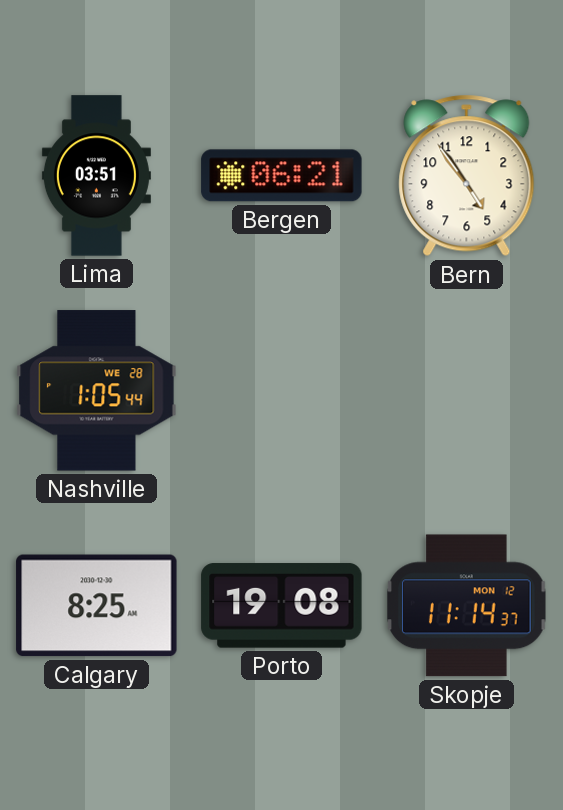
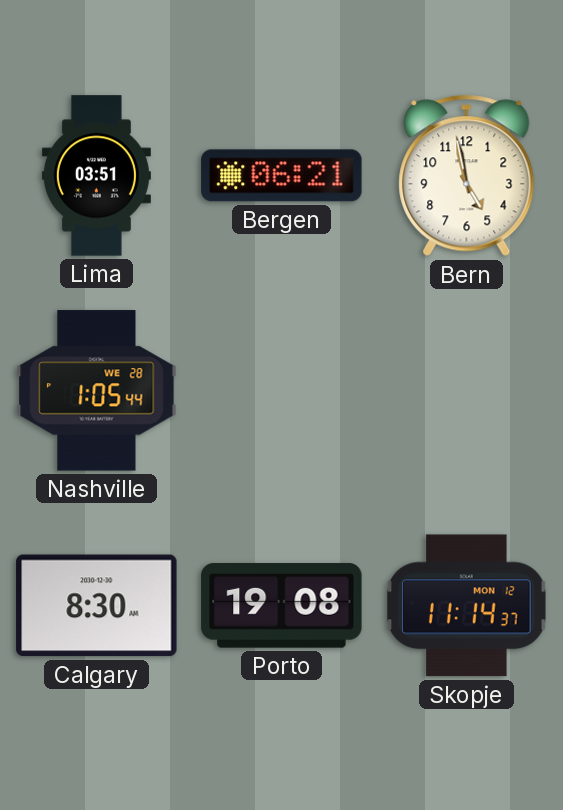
Bern: 4:54 -> 4:58 (467, 176)
Calgary: 8:25 -> 8:30 (97, 606)
